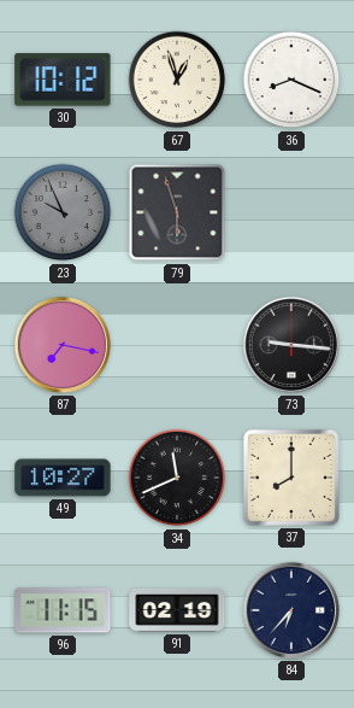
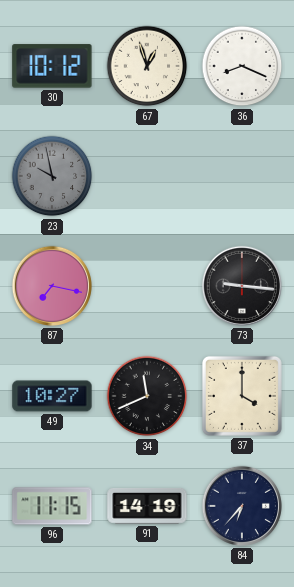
23: 9:56 -> 9:58 (52, 176)
79: 5:57 -> none (177, 212)
37: 8:00 -> 4:00 (242, 396)
91: 02:19 -> 14:19 (147, 507)
